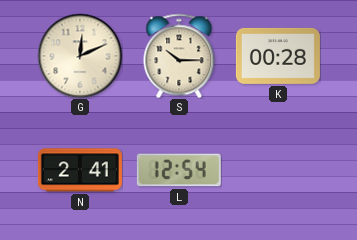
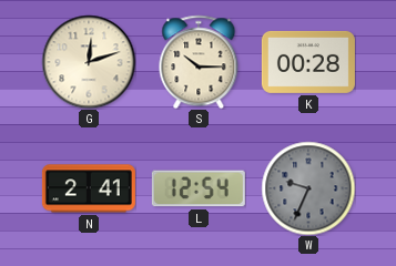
G: 12:11 -> 12:12 (89, 62)
W: none -> 9:34 (308, 188)
